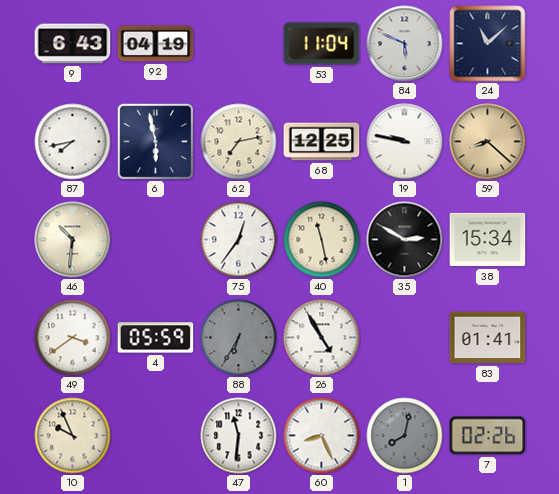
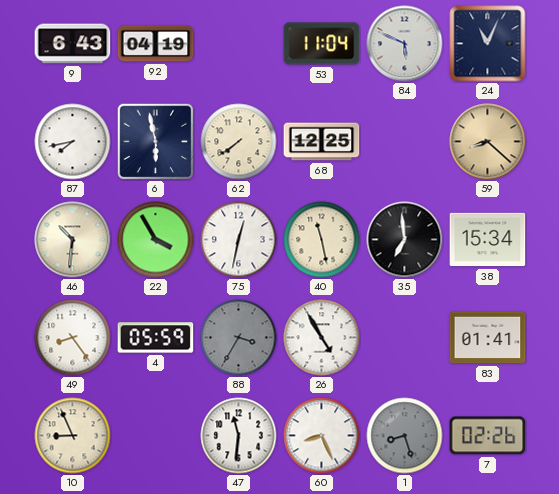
24: 11:08 -> 11:04 (488, 44)
62: 7:13 -> 7:39 (239, 142)
19: 9:47 -> none (405, 142)
22: none -> 3:55 (156, 240)
75: 12:36 -> 12:32 (239, 240)
35: 2:50 -> 6:59 (405, 240)
49: 3:39 -> 8:24 (73, 338)
88: 6:35 -> 3:35 (239, 338)
10: 9:56 -> 8:56 (73, 436)
1: 8:02 -> 8:27 (405, 436)
